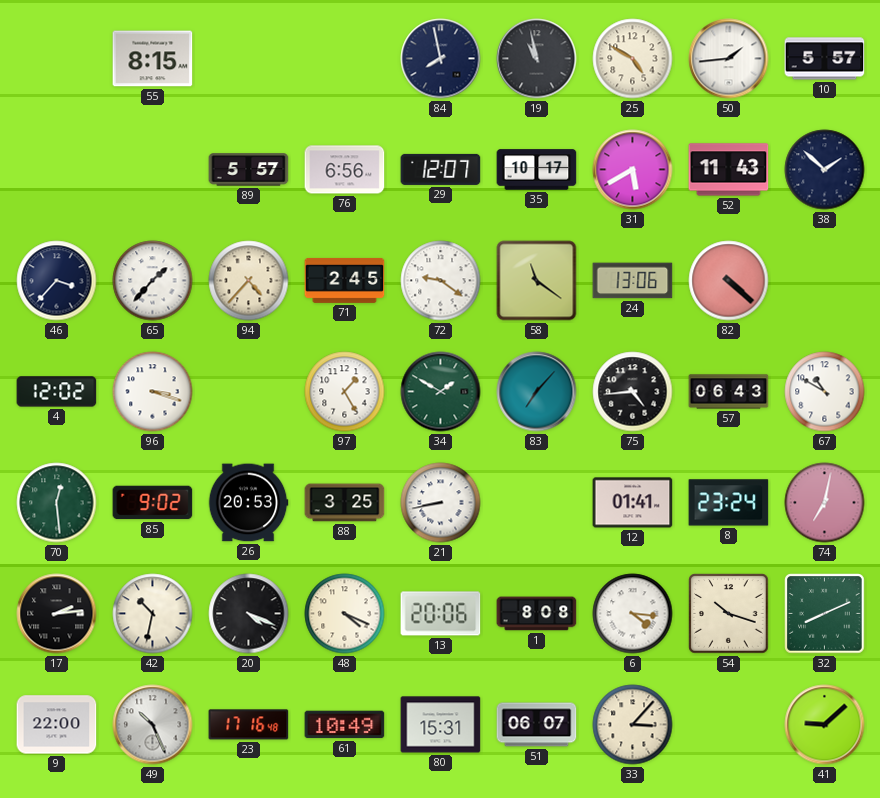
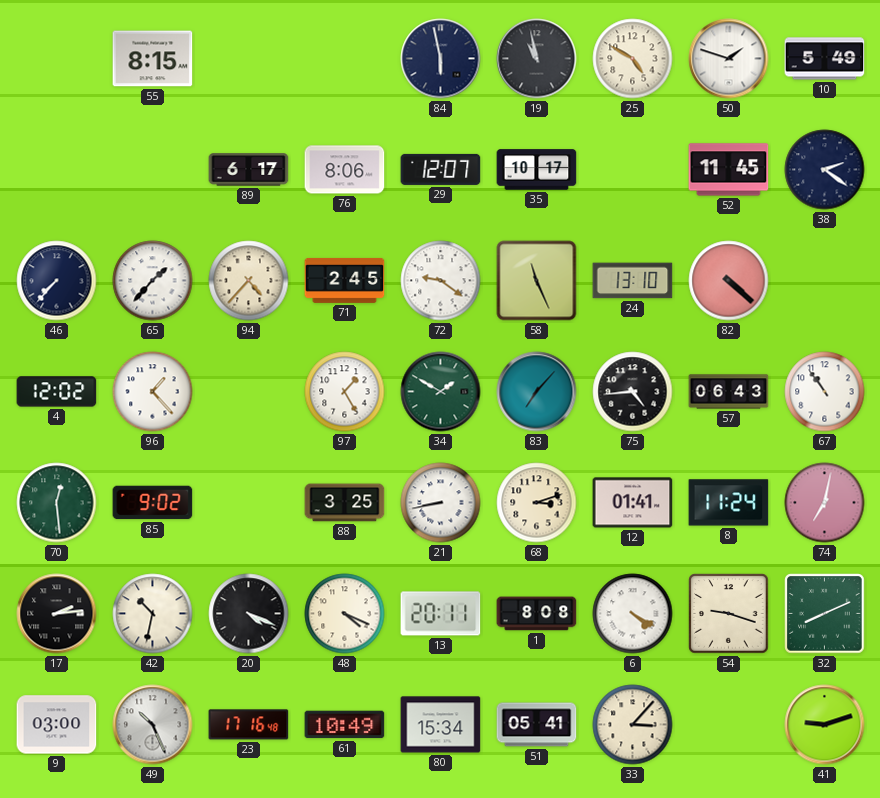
84: 7:58 -> 5:58 (441, 59)
50: 1:44 -> 1:48 (729, 59)
10: 5:57 -> 5:49 (825, 59)
89: 5:57 -> 6:17 (249, 170)
76: 6:56 -> 8:06 (345, 170)
31: 5:40 -> none (633, 170)
52: 11:43 -> 11:45 (729, 170)
38: 1:52 -> 2:21 (825, 170)
46: 3:37 -> 7:37 (57, 281)
58: 11:21 -> 11:26 (537, 281)
24: 13:06 -> 13:10 (633, 281)
96: 3:18 -> 1:23 (153, 392)
67: 10:50 -> 10:54 (825, 392)
26: 20:53 -> none (248, 503)
68: none -> 3:12 (537, 503)
8: 23:24 -> 11:24 (729, 503)
13: 20:06 -> 20:11 (441, 614)
6: 4:16 -> 4:20 (633, 614)
54: 10:18 -> 9:18 (729, 614)
9: 22:00 -> 03:00 (57, 725)
80: 15:31 -> 15:34 (441, 725)
51: 06:07 -> 05:41 (537, 725)
41: 9:08 -> 9:12 (825, 725)
